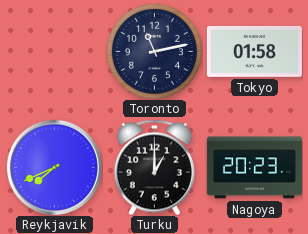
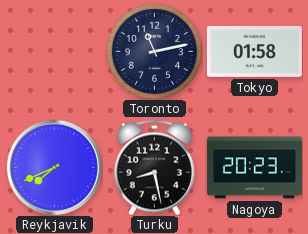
Turku: 1:00 -> 8:28 (154, 167)
